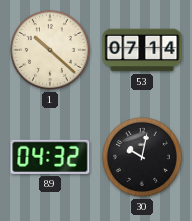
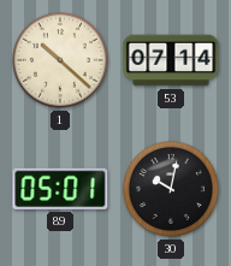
89: 04:32 -> 05:01 (60, 189)
